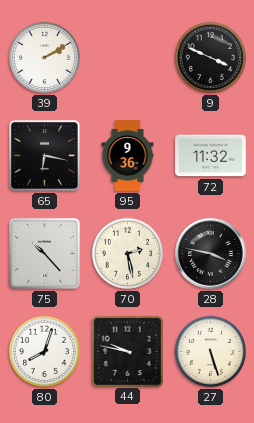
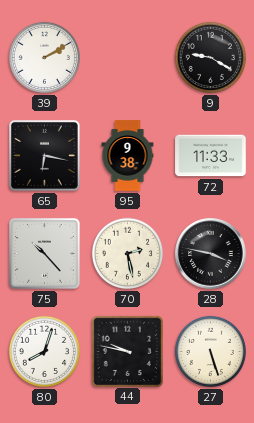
9: 3:49 -> 9:20 (210, 57)
95: 9:36 -> 9:38 (128, 156)
72: 11:32 -> 11:33 (211, 156)
